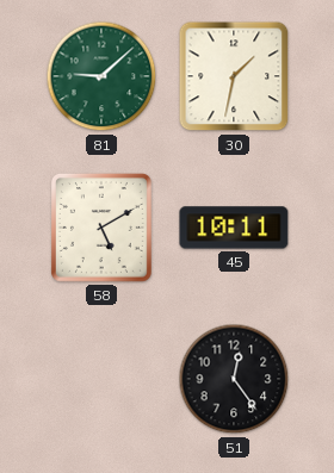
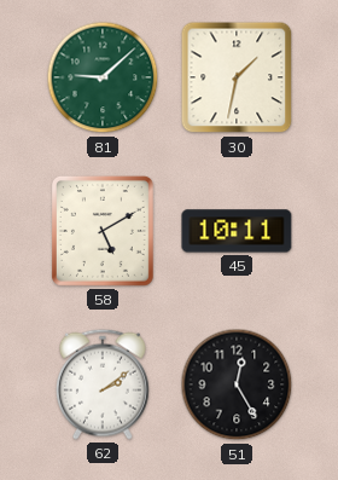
62: none -> 2:09 (104, 384)
51: 12:24 -> 12:25 (237, 384)
